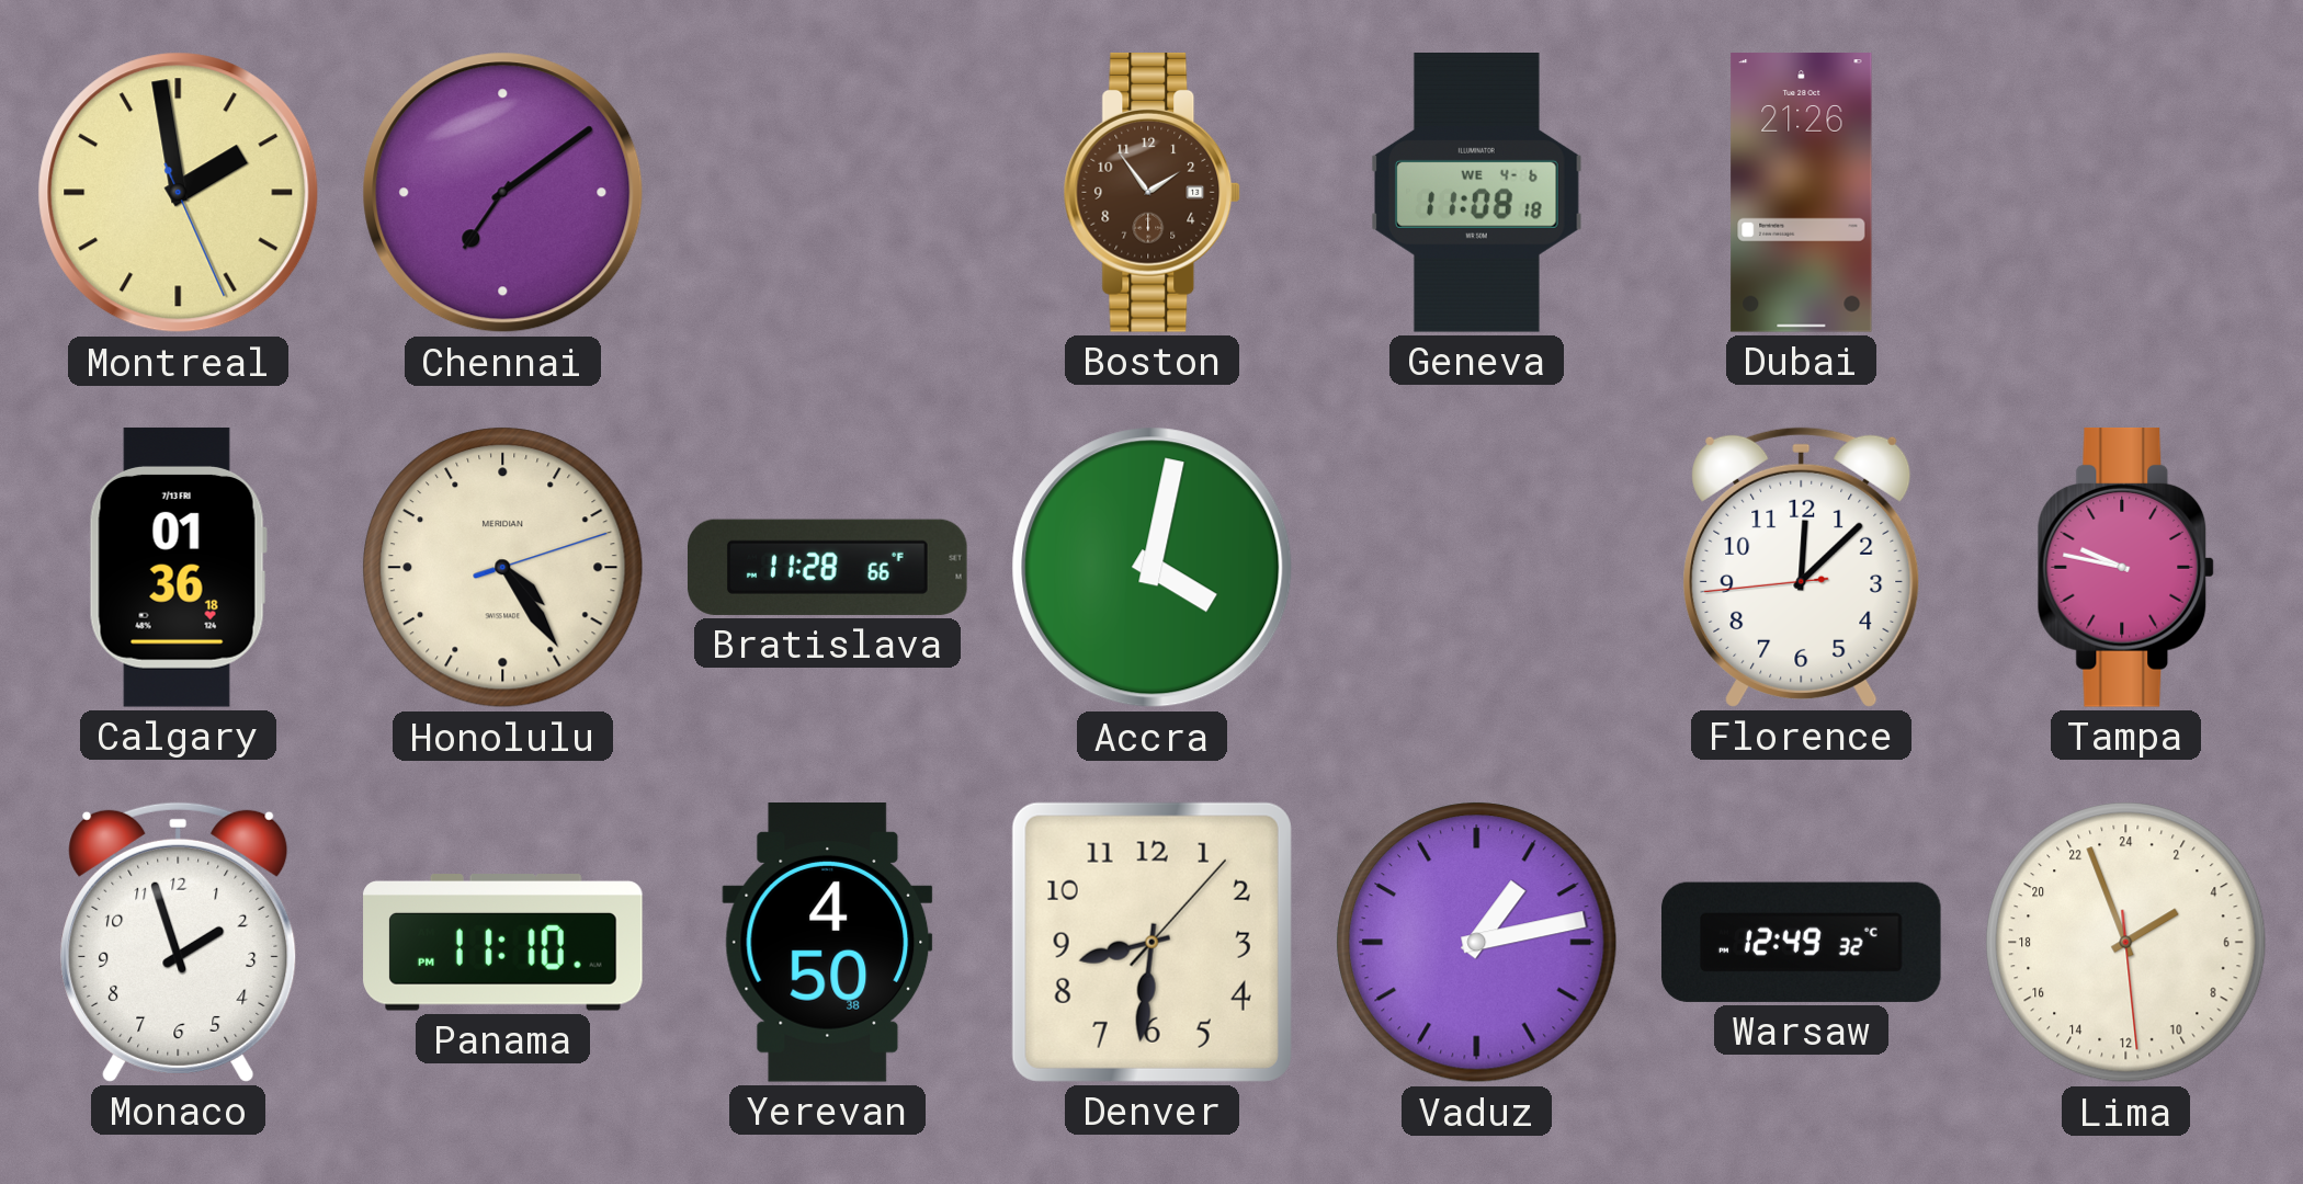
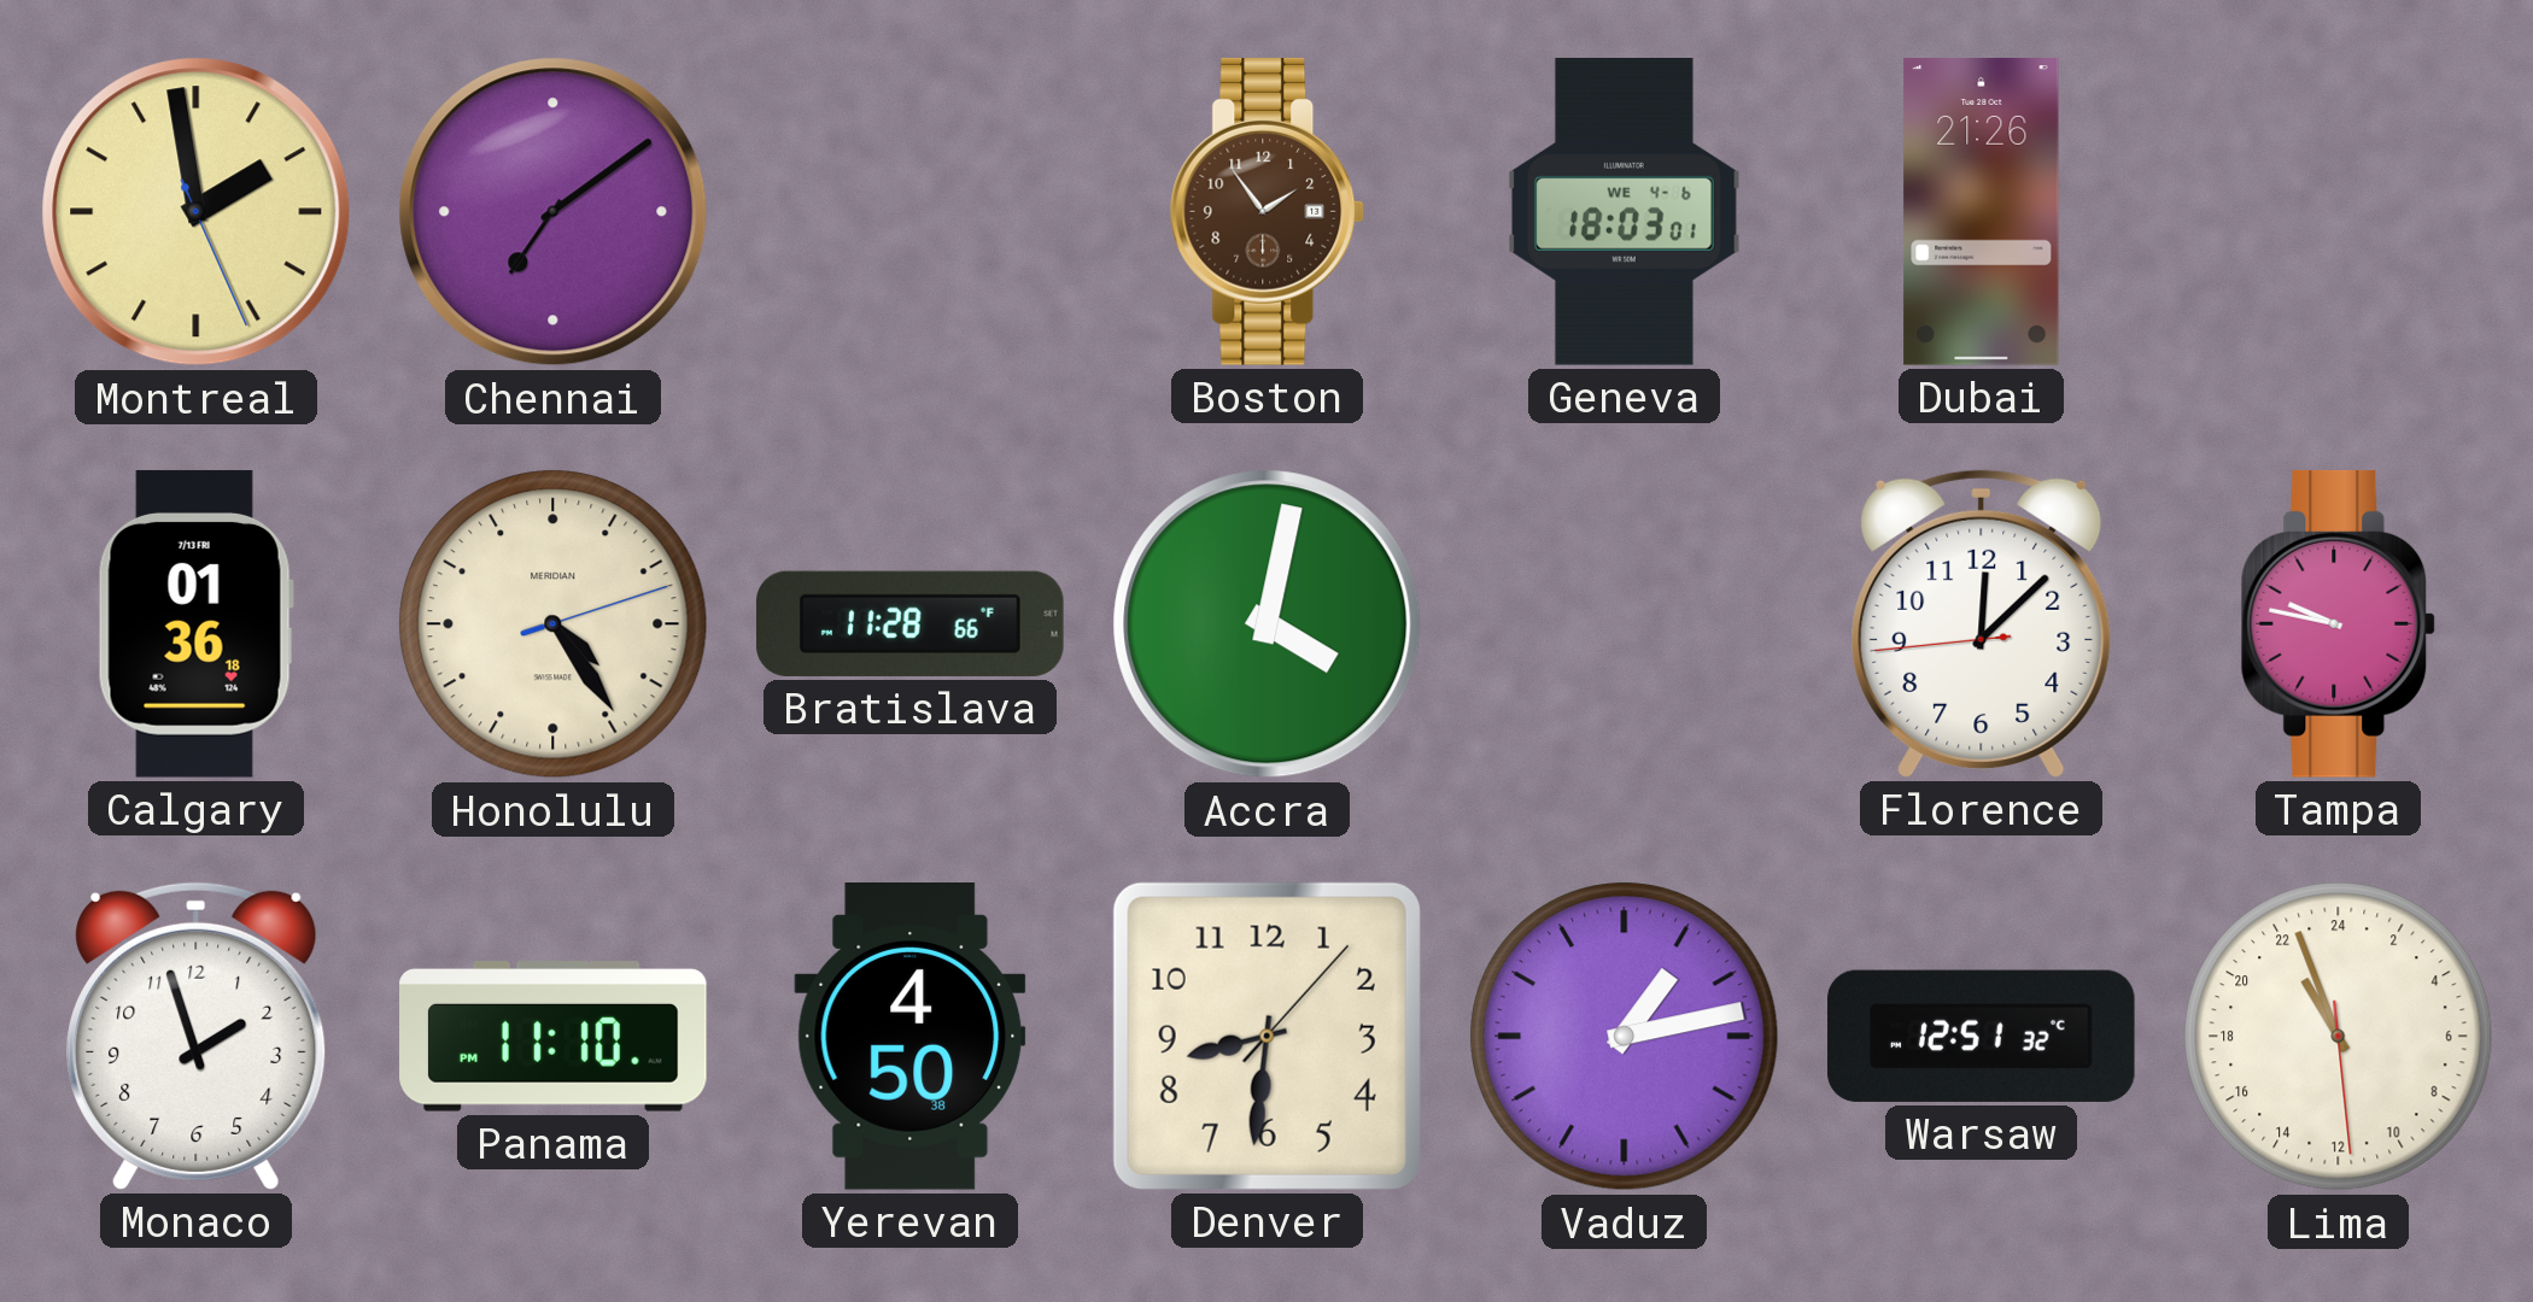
Geneva: 11:08 -> 18:03 (1625, 212)
Warsaw: 12:49 -> 12:51 (1982, 1036)
Lima: 3:56 -> 21:56 (2339, 1037)
